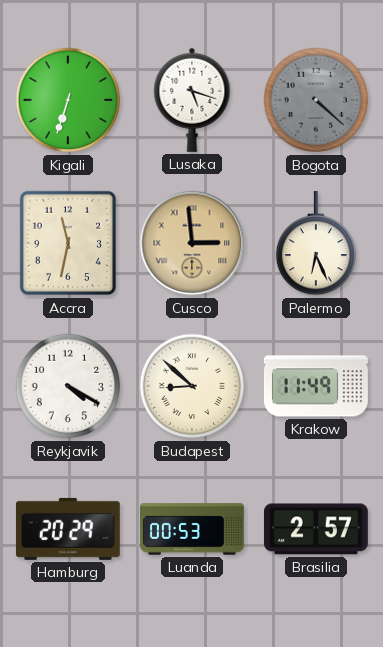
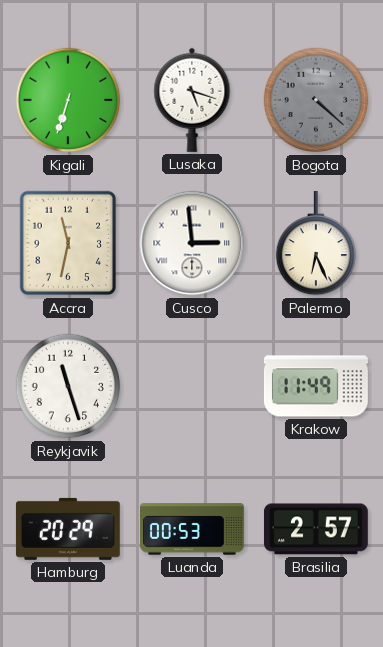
Cusco dial: champagne -> white (192, 243)
Reykjavik: 4:20 -> 11:27 (68, 386)
Budapest: 8:52 -> none (192, 386)
